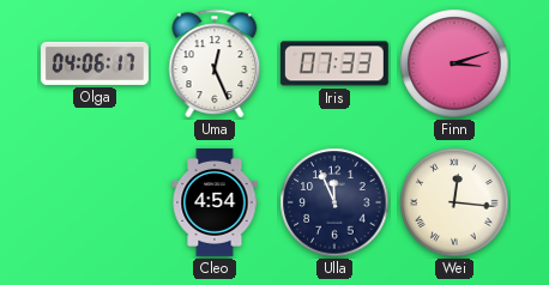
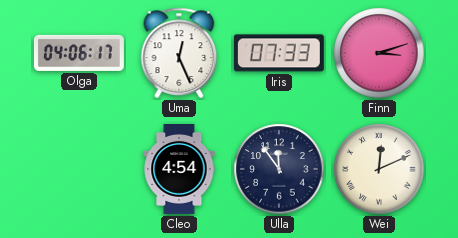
Ulla: 11:56 -> 11:54 (279, 169)
Wei: 12:16 -> 12:11 (379, 169)
